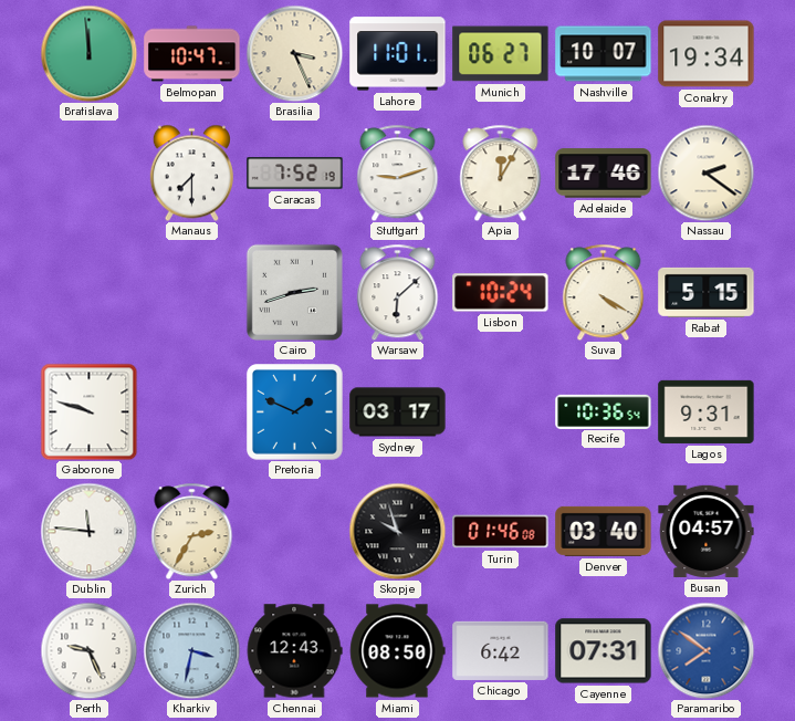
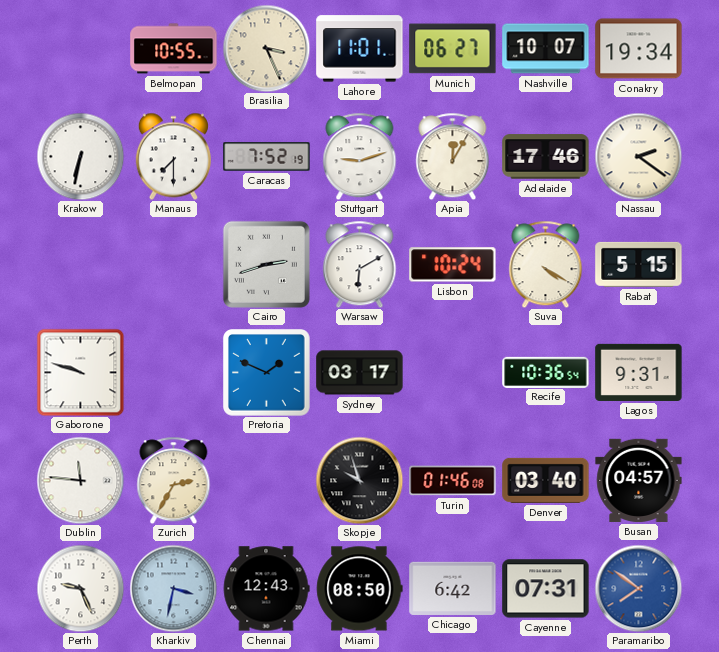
Bratislava: 11:59 -> none (88, 53)
Belmopan: 10:47 -> 10:55 (174, 49)
Krakow: none -> 6:32 (80, 156)
Warsaw: 6:08 -> 6:10 (360, 264)
